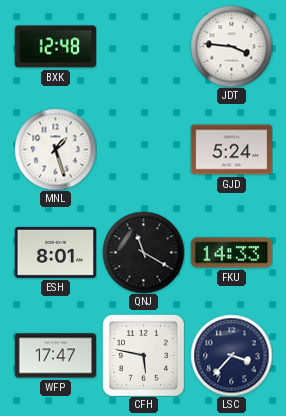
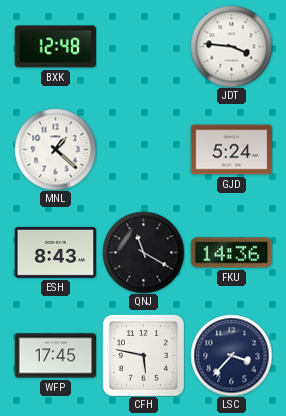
MNL: 1:27 -> 1:22 (55, 149)
ESH: 8:01 -> 8:43 (55, 252)
FKU: 14:33 -> 14:36 (231, 253)
WFP: 17:47 -> 17:45 (55, 356)
